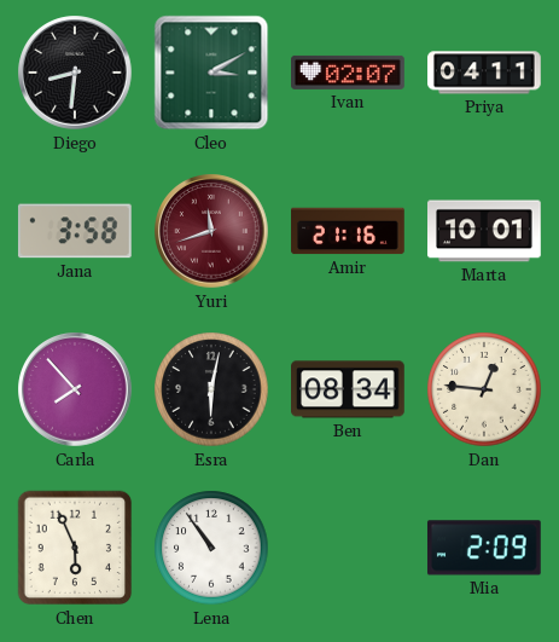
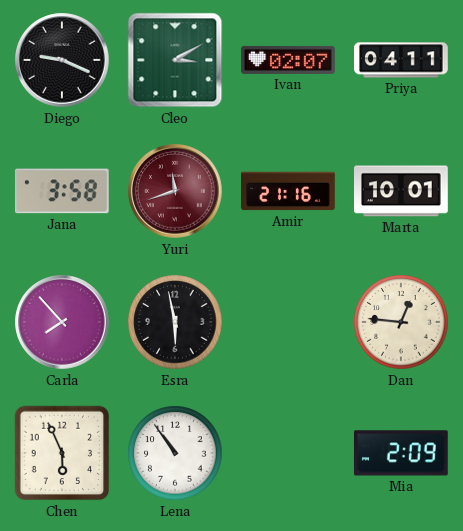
Diego: 8:31 -> 9:19 (62, 60)
Esra: 6:02 -> 5:58 (175, 322)
Ben: 08:34 -> none (349, 389)
